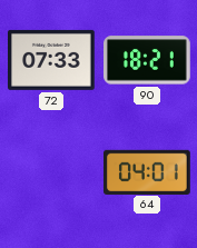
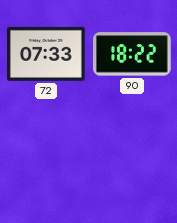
90: 18:21 -> 18:22 (133, 54)
64: 04:01 -> none (148, 171)
